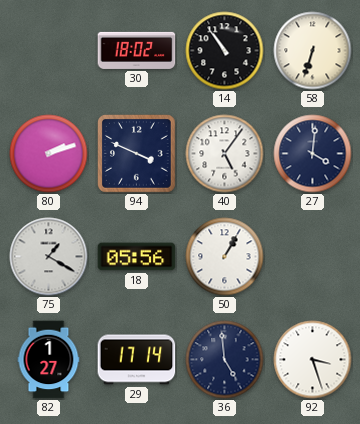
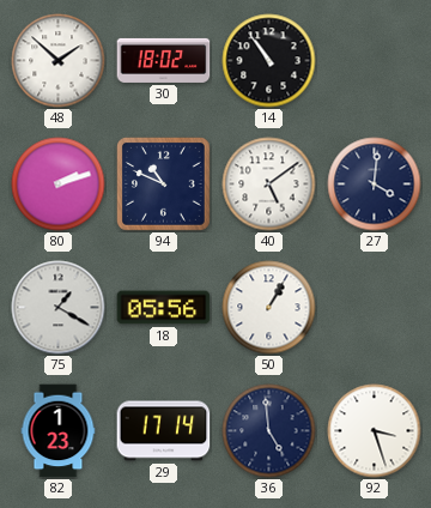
48: none -> 1:52 (59, 61)
58: 6:33 -> none (313, 51)
94: 3:49 -> 10:49 (164, 185)
40: 5:06 -> 5:09 (269, 185)
82: 1:27 -> 1:23 (59, 431)
